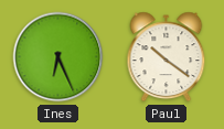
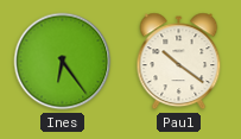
Ines: 6:26 -> 6:24 (63, 62)
